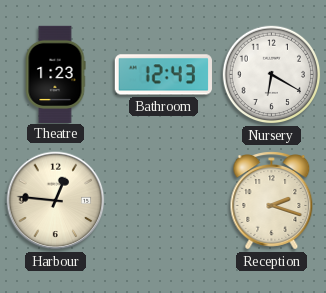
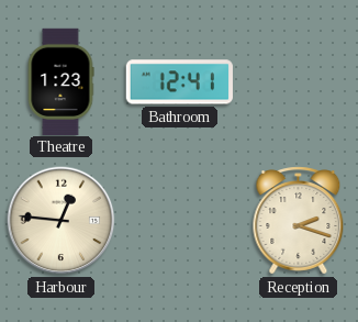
Bathroom: 12:43 -> 12:41 (179, 82)
Nursery: 6:20 -> none (272, 75)
